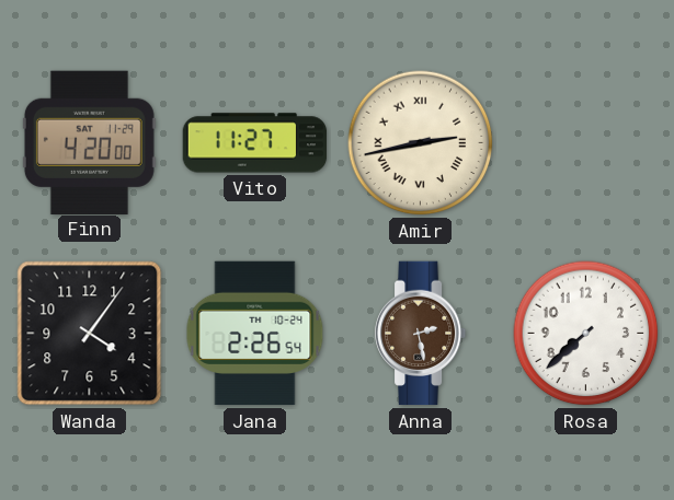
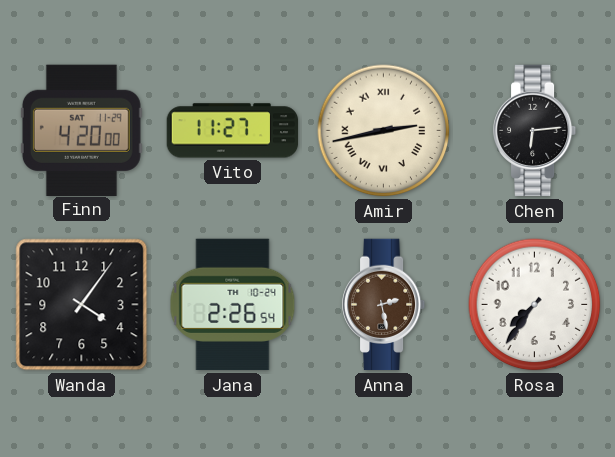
Chen: none -> 6:14 (535, 131)
Rosa: 7:38 -> 7:36 (535, 305)
